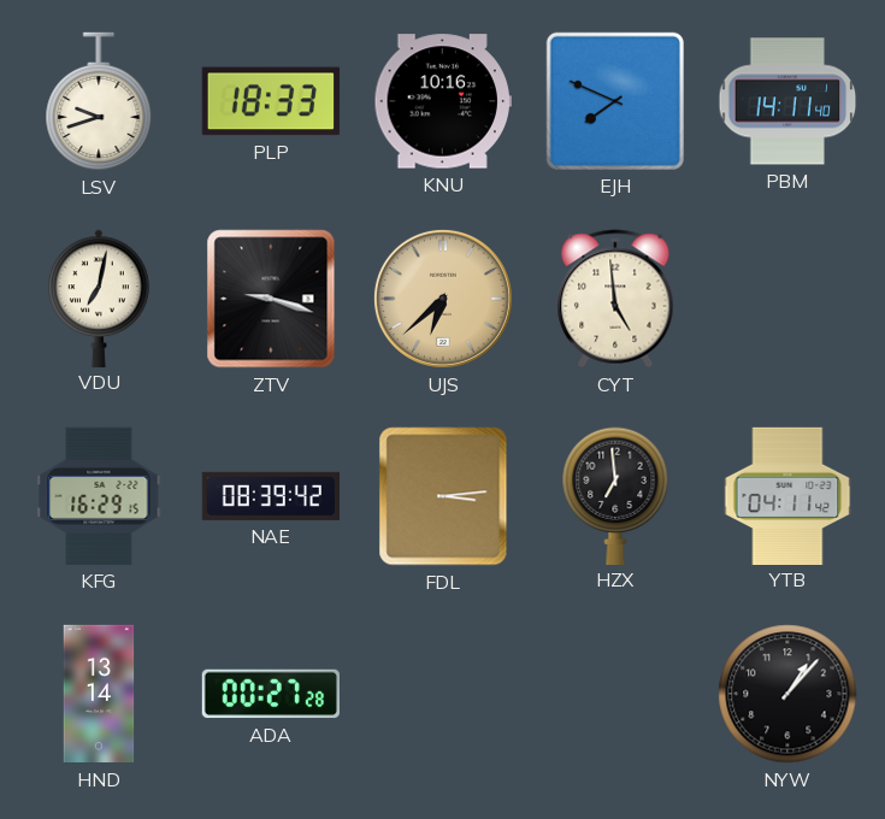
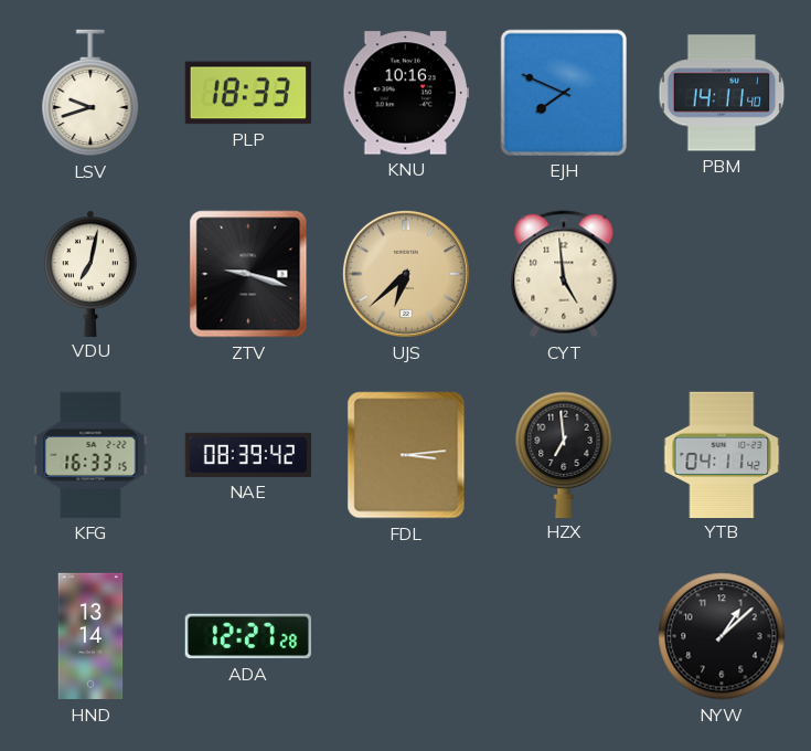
KFG: 16:29 -> 16:33 (90, 455)
ADA: 00:27 -> 12:27 (247, 636)
NYW: 1:07 -> 1:08 (722, 636)
